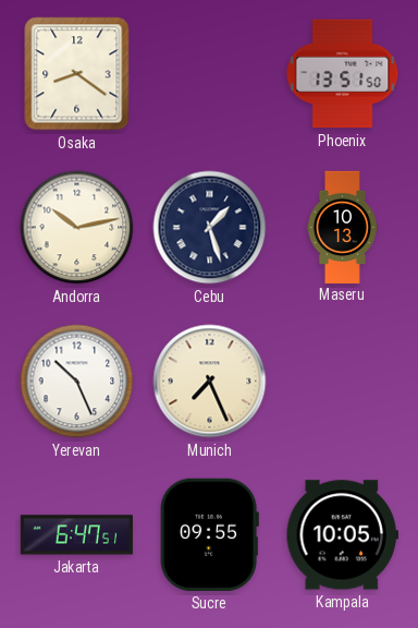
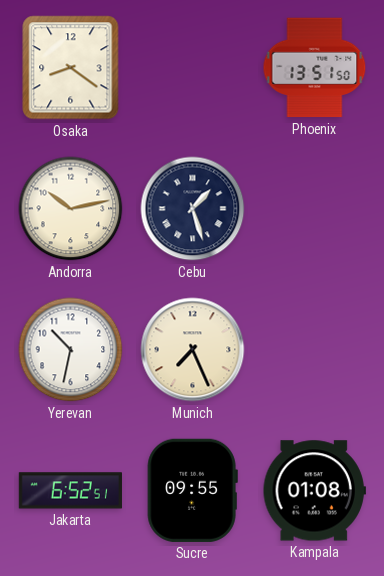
Maseru: 10:13 -> none (342, 227)
Yerevan: 10:26 -> 10:32 (71, 350)
Jakarta: 6:47 -> 6:52 (70, 491)
Kampala: 10:05 -> 01:08 (314, 491)
